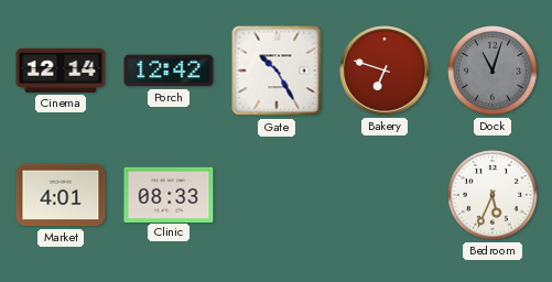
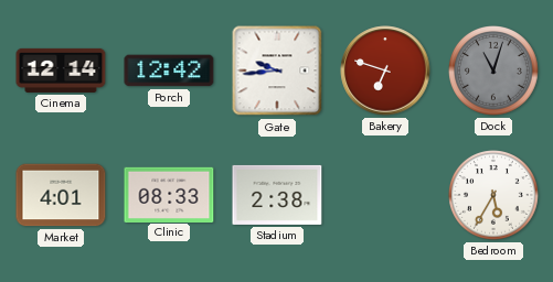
Gate: 10:25 -> 9:44 (277, 70)
Stadium: none -> 2:38 (277, 195)
Bedroom: 5:34 -> 5:35 (494, 196)
